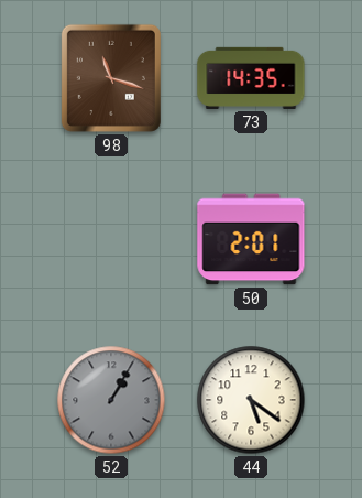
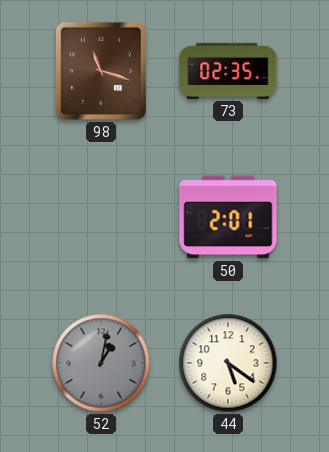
73: 14:35 -> 02:35 (228, 71)
52: 1:05 -> 1:02 (101, 363)
